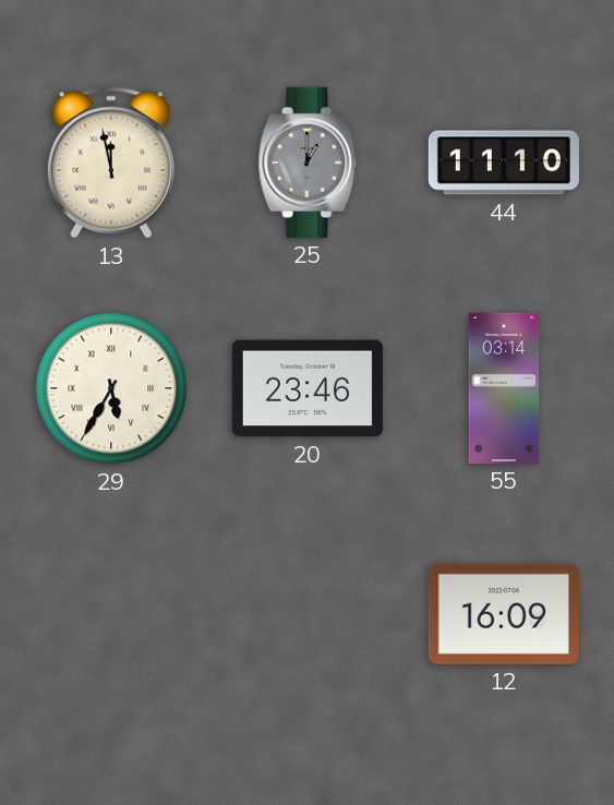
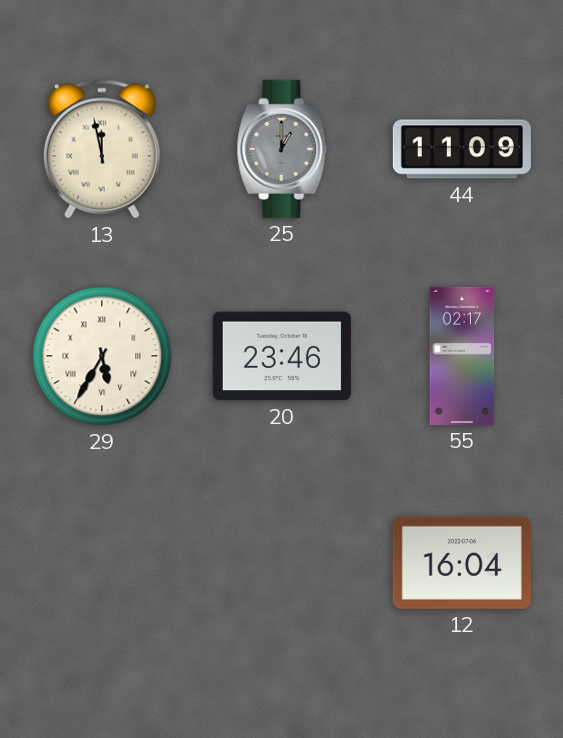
44: 11:10 -> 11:09 (462, 149)
55: 03:14 -> 02:17 (462, 356)
12: 16:09 -> 16:04 (462, 563)
